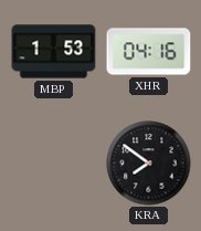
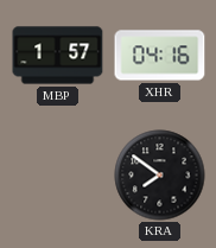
MBP: 1:53 -> 1:57 (58, 56)
